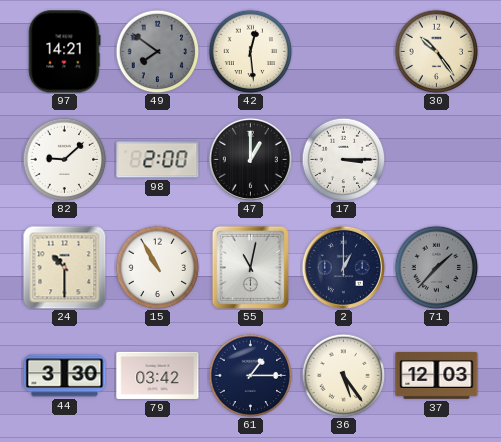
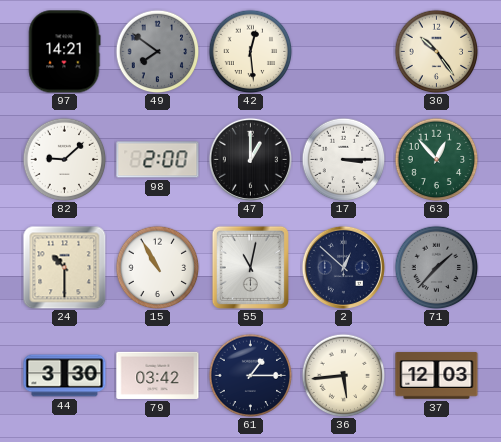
63: none -> 12:53 (436, 159)
2: 1:00 -> 12:52 (343, 267)
36: 5:24 -> 5:44 (343, 375)
